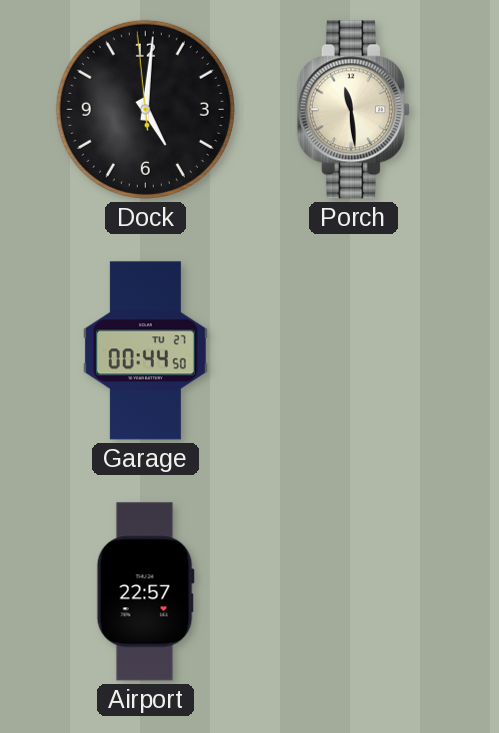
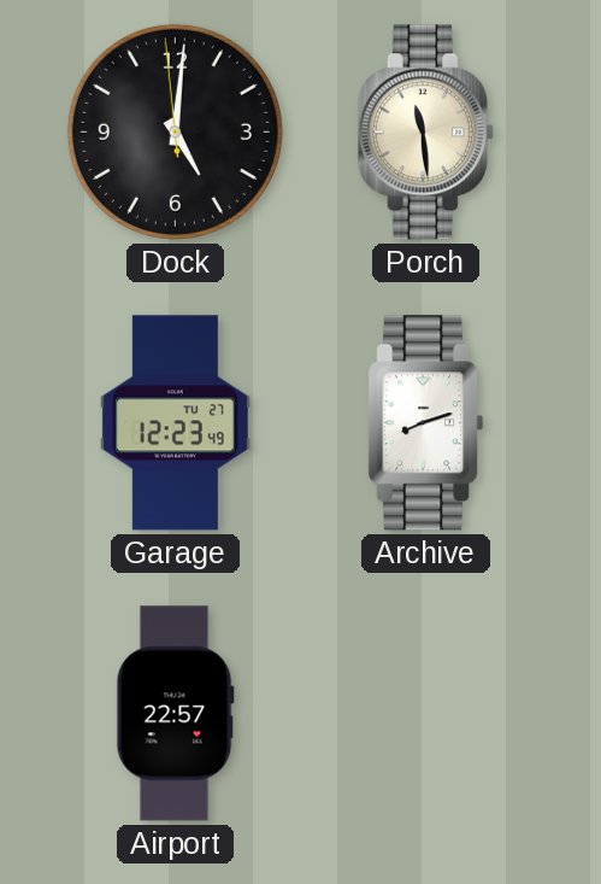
Garage: 00:44 -> 12:23 (175, 423)
Archive: none -> 8:12 (426, 423)
